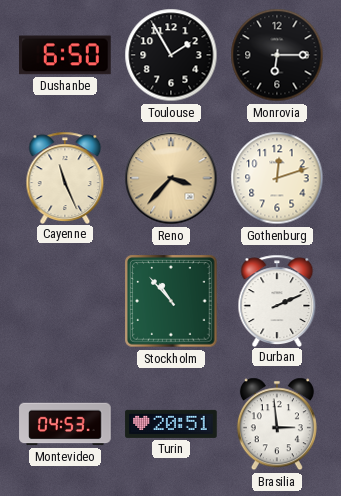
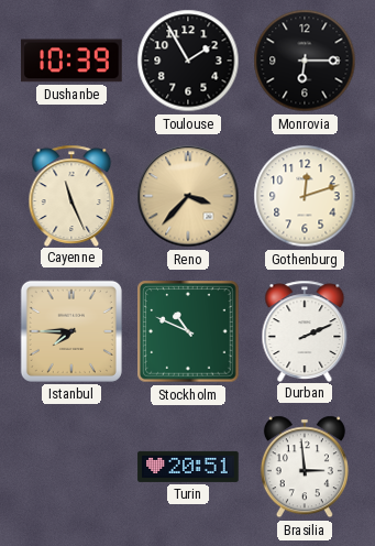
Dushanbe: 6:50 -> 10:39 (71, 61)
Istanbul: none -> 7:45 (71, 331)
Stockholm: 10:53 -> 10:49 (188, 331)
Montevideo: 04:53 -> none (65, 424)
